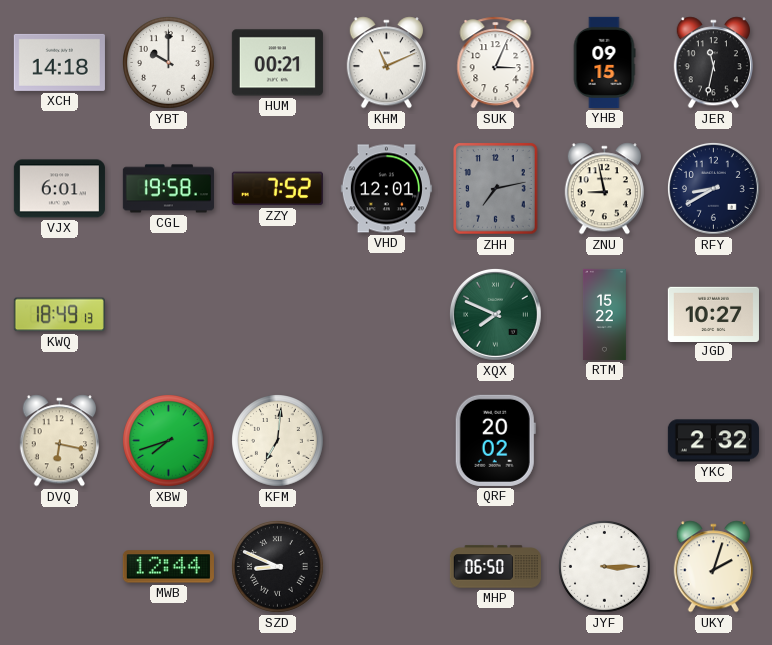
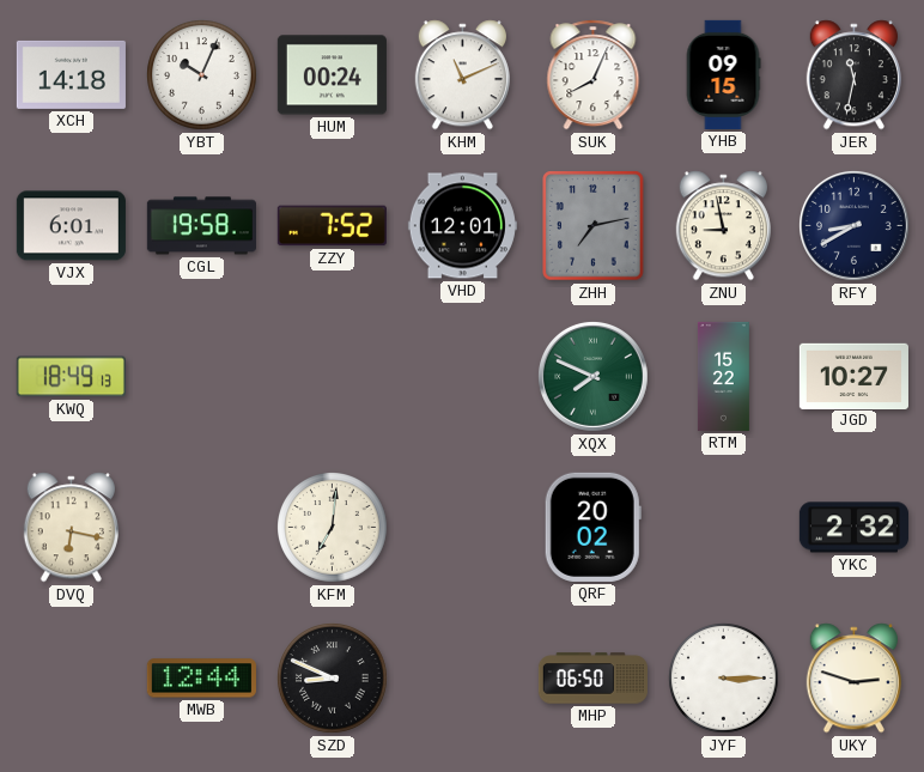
YBT: 10:00 -> 10:04 (202, 75)
HUM: 00:21 -> 00:24 (332, 75)
SUK: 3:04 -> 8:04 (594, 75)
XBW: 7:42 -> none (169, 441)
UKY: 2:03 -> 2:48 (853, 679)
